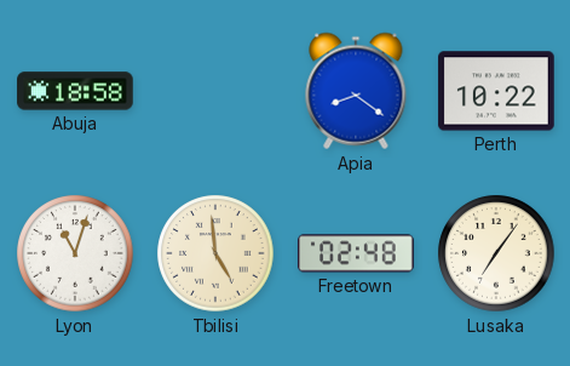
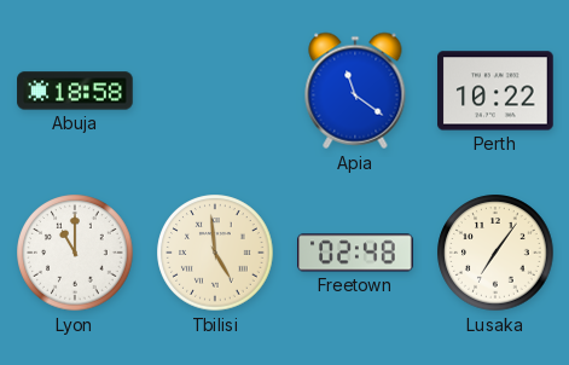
Apia: 8:21 -> 11:21 (355, 91)
Lyon: 11:03 -> 11:00 (75, 253)
